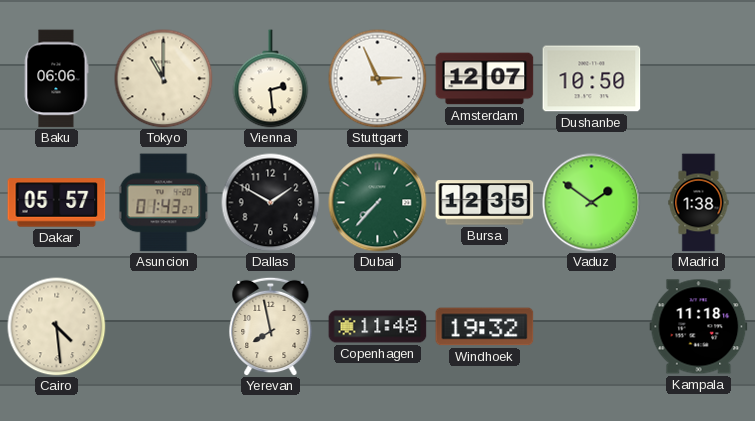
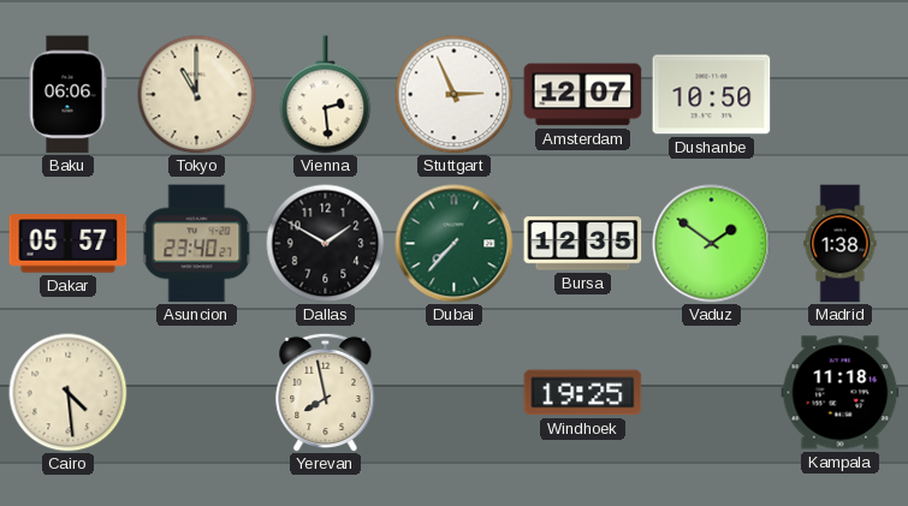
Asuncion: 01:43 -> 23:40 (197, 244)
Copenhagen: 11:48 -> none (378, 327)
Windhoek: 19:32 -> 19:25 (583, 393)
